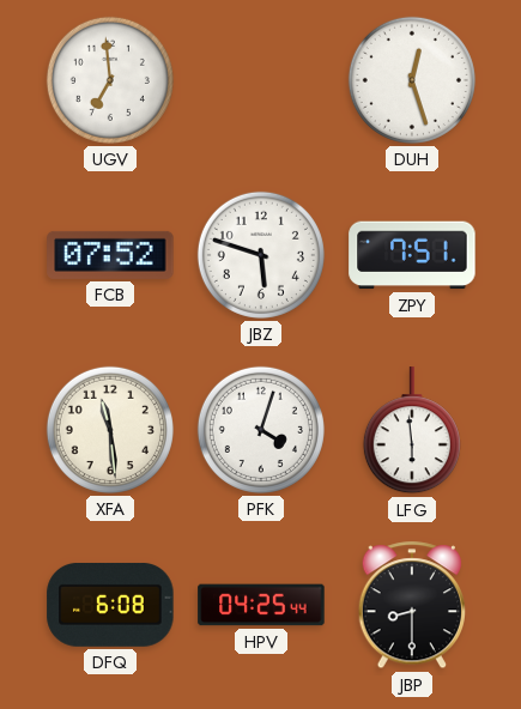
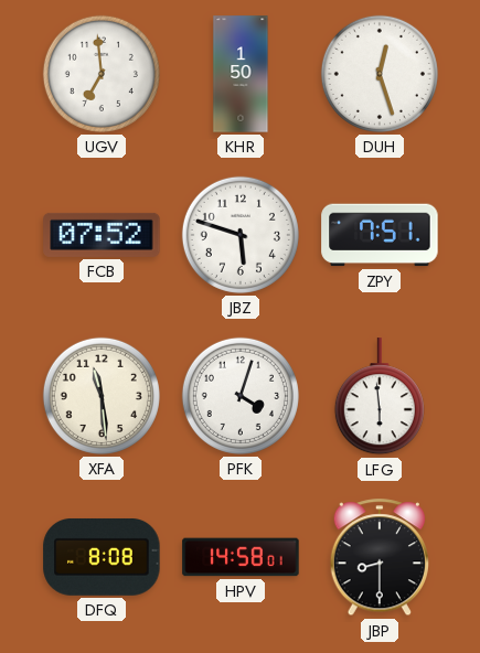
KHR: none -> 1:50 (241, 74)
DFQ: 6:08 -> 8:08 (102, 557)
HPV: 04:25 -> 14:58 (241, 557)
